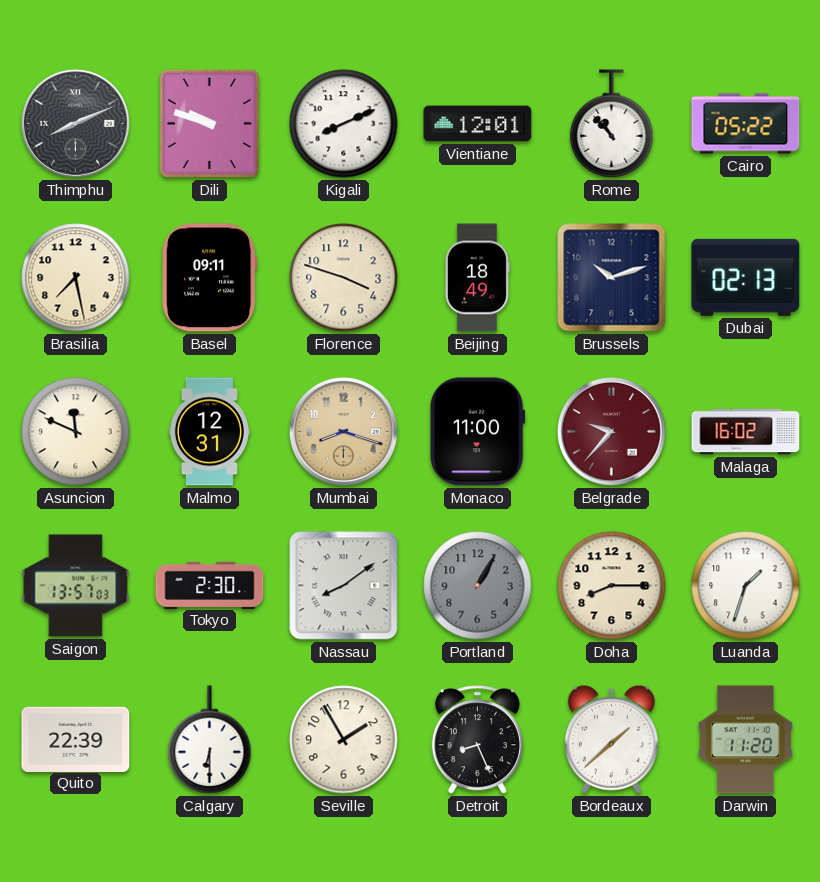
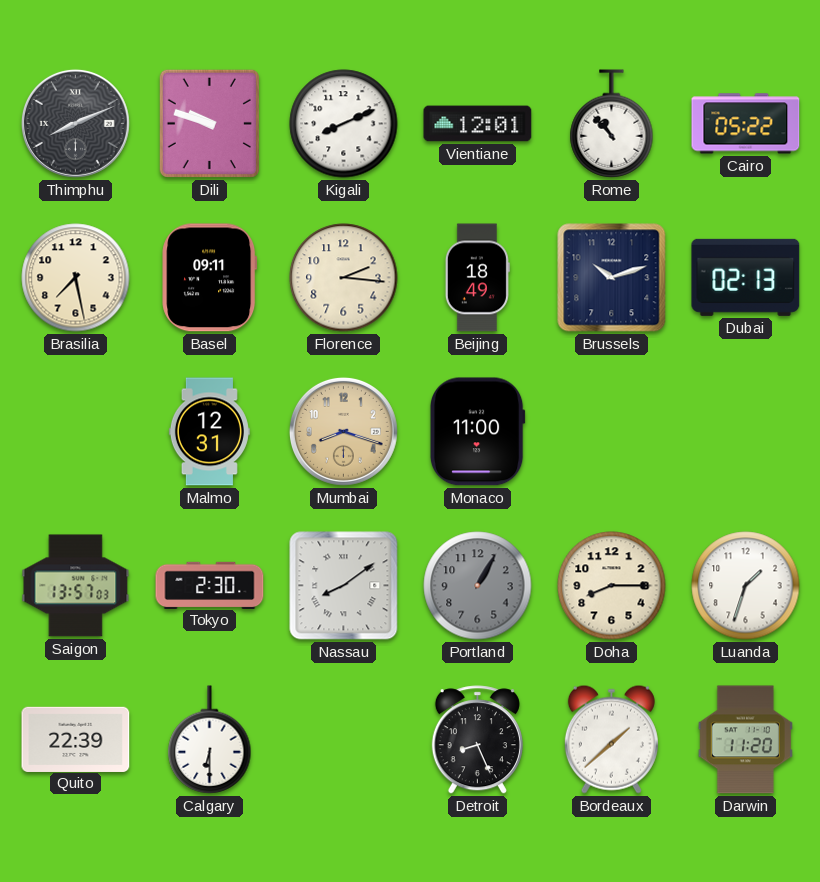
Florence: 3:48 -> 2:16 (344, 278)
Asuncion: 11:49 -> none (76, 432)
Belgrade: 9:37 -> none (611, 431)
Malaga: 16:02 -> none (746, 432)
Seville: 1:55 -> none (344, 740)
